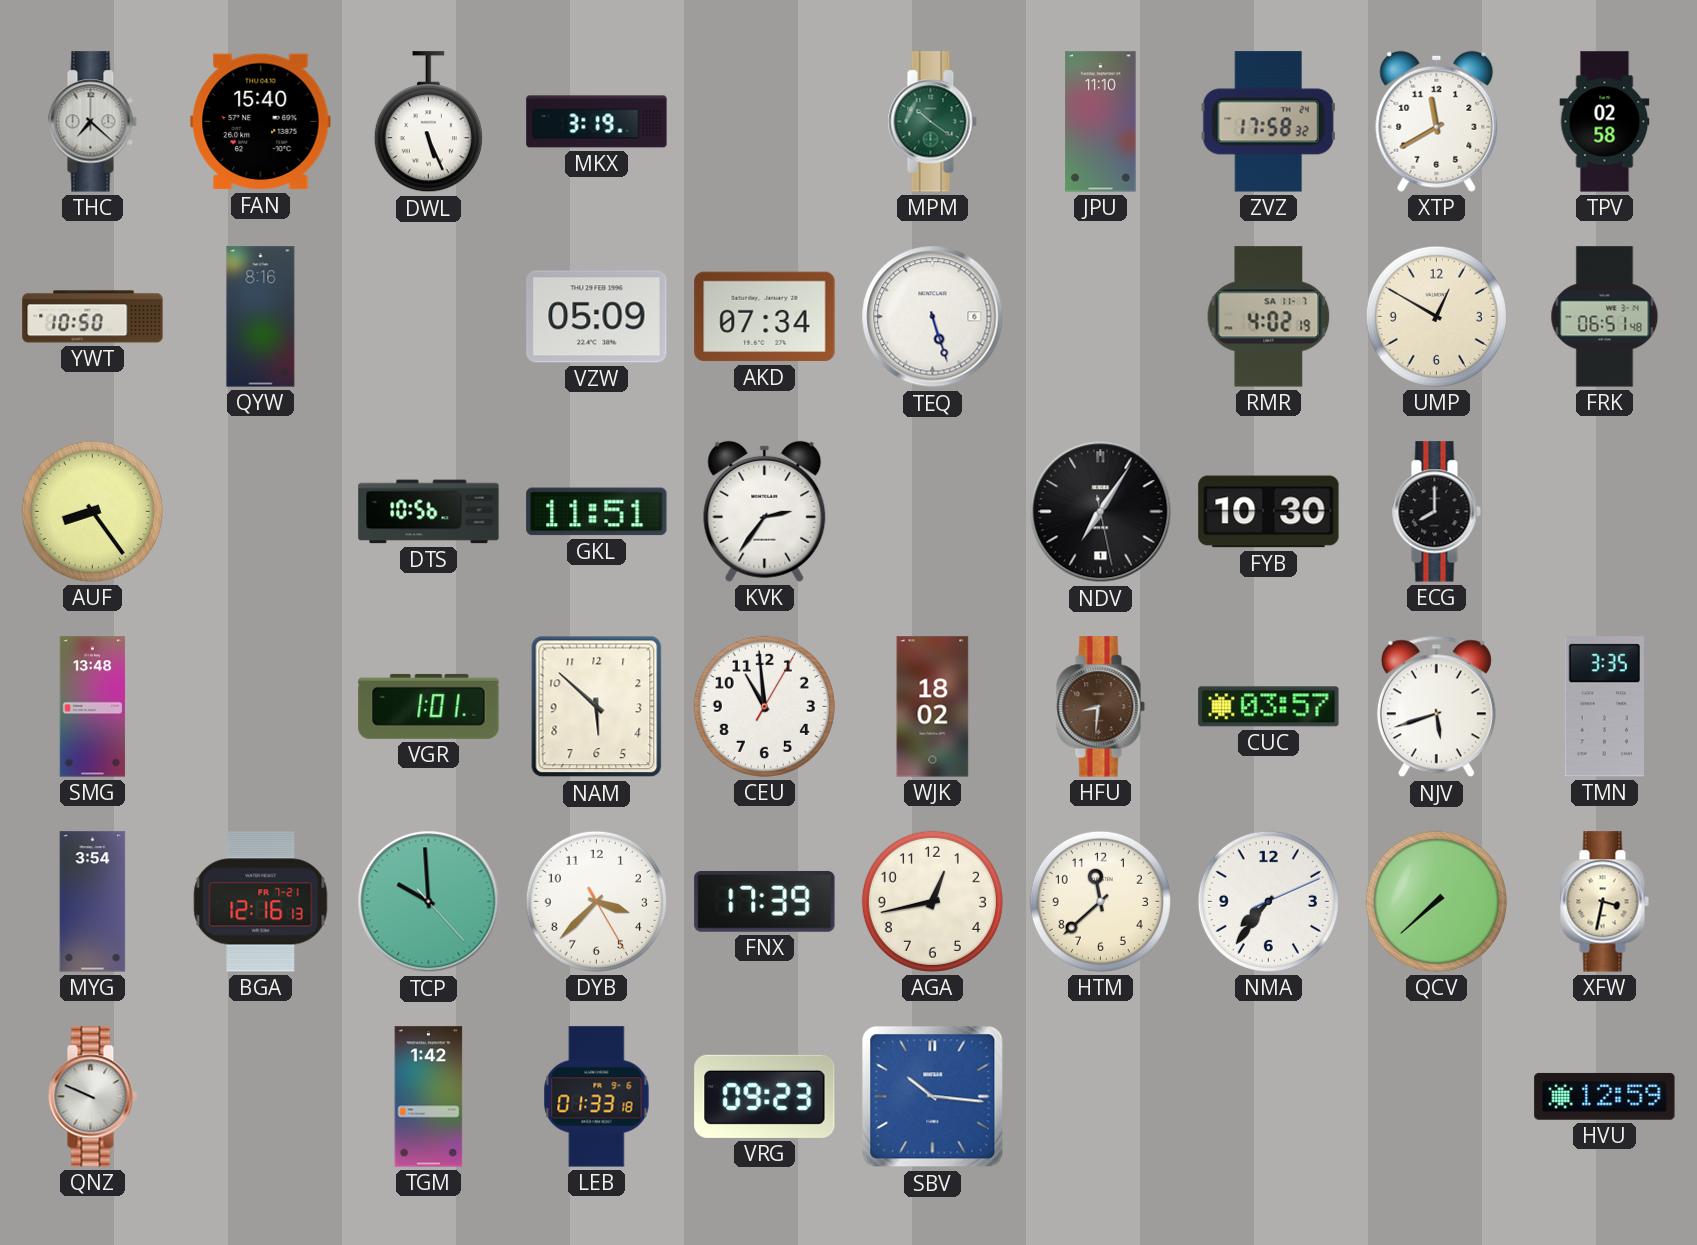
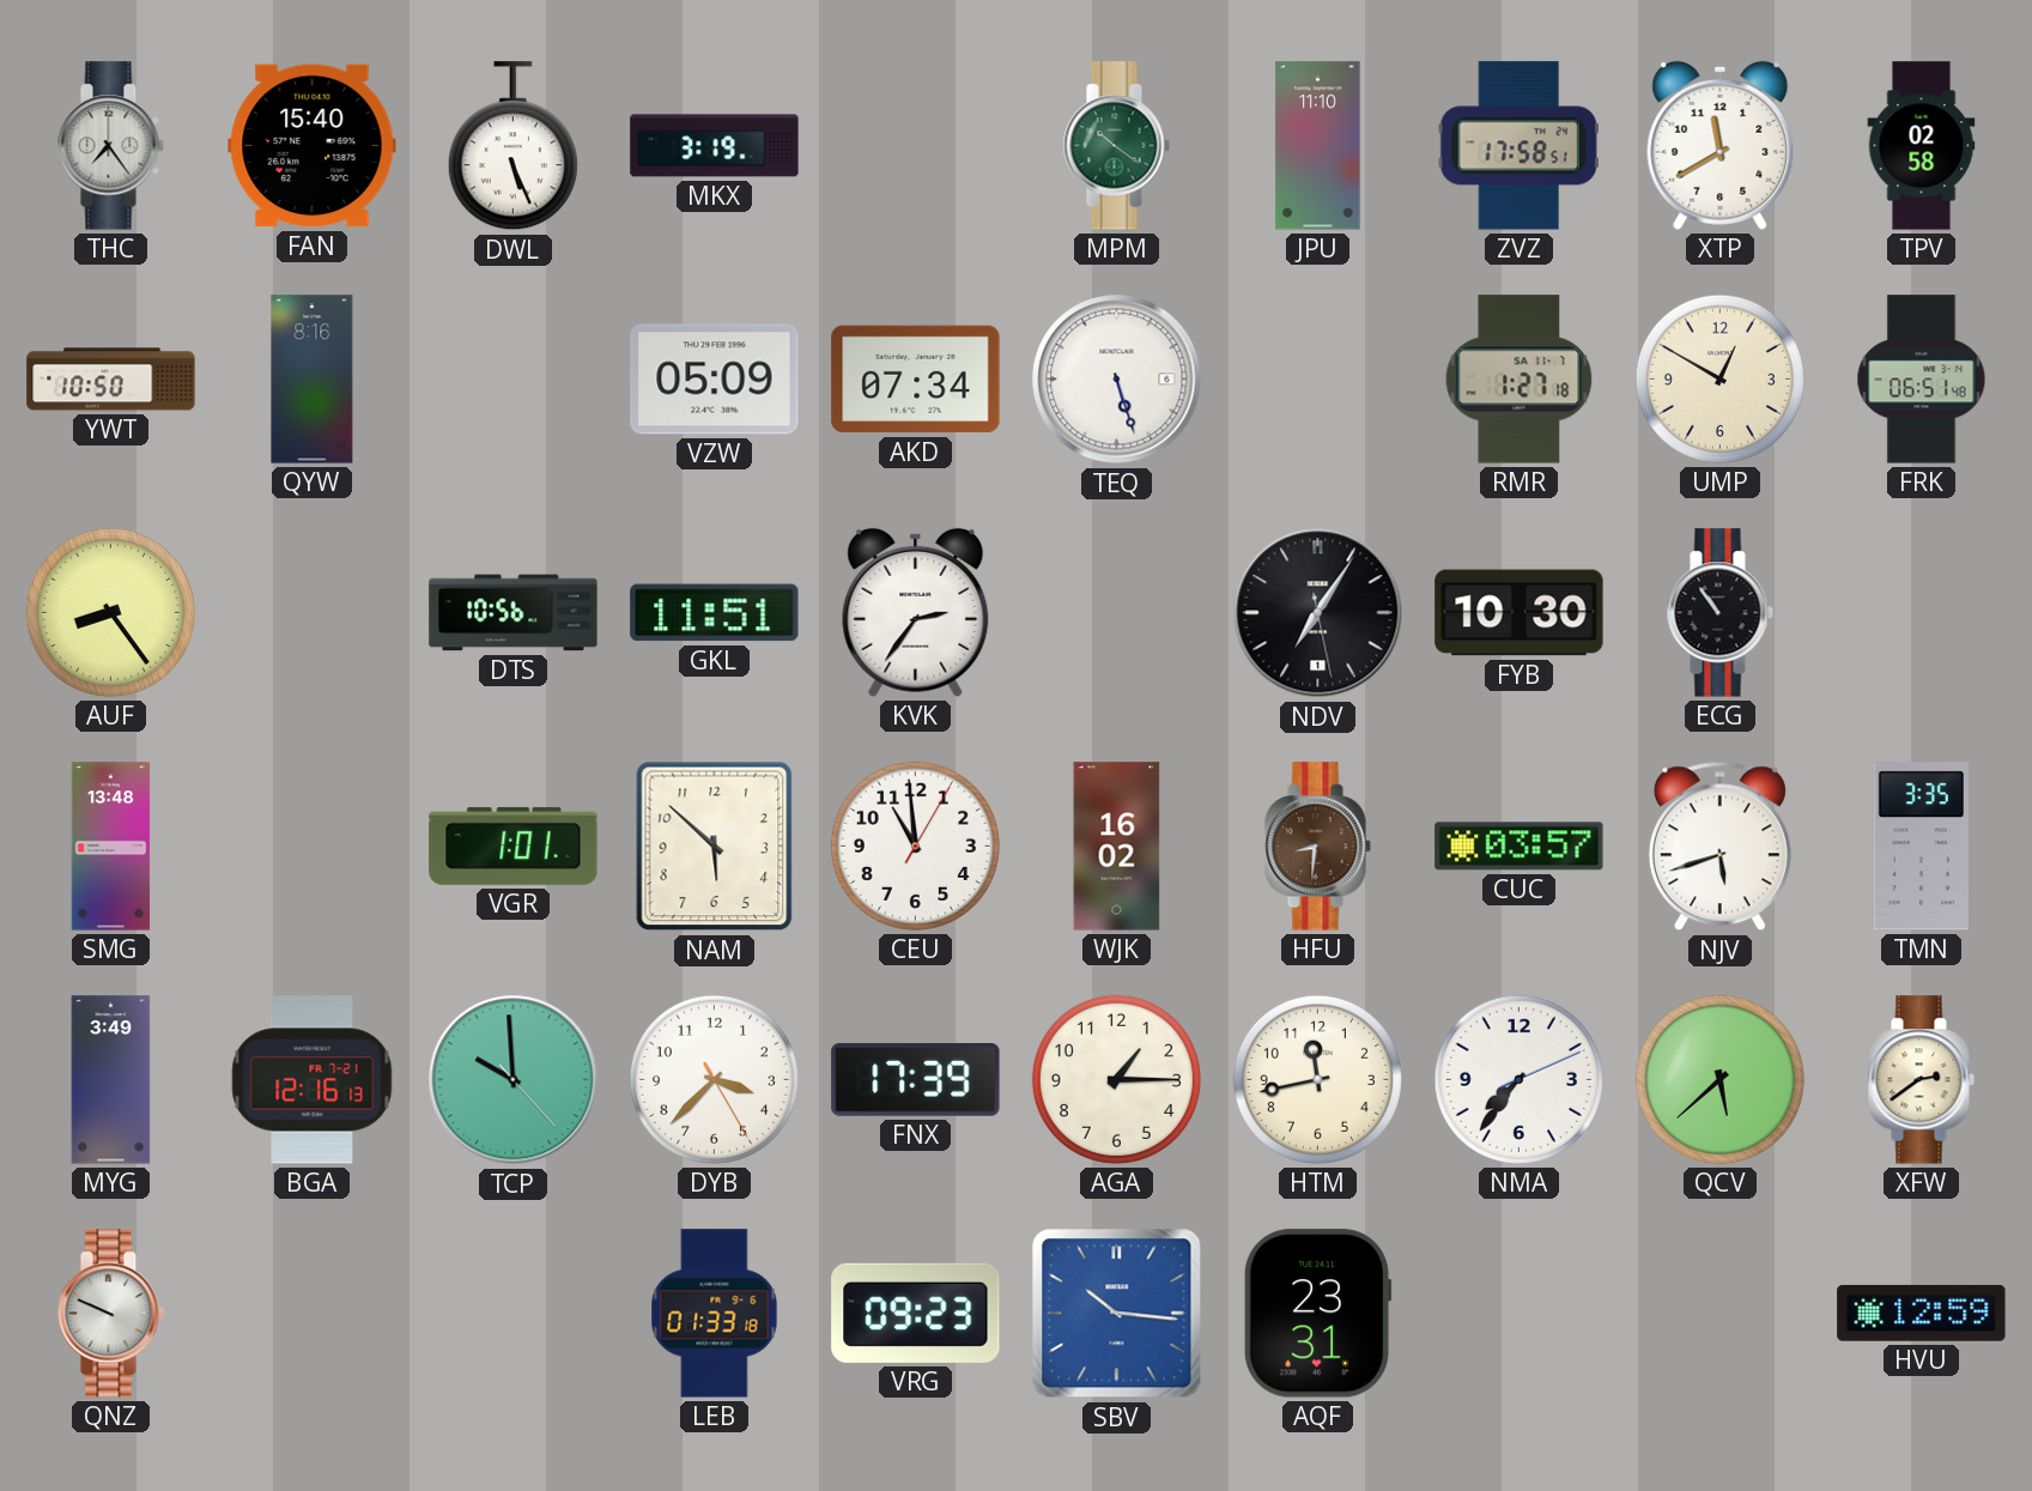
THC: 7:22 -> 7:24 (110, 146)
ZVZ: 17:58:32 -> 17:58:51 (1518, 146)
RMR: 4:02 -> 1:27 (1520, 380)
ECG: 8:00 -> 10:54 (1719, 613)
WJK: 18:02 -> 16:02 (1117, 847)
MYG: 3:54 -> 3:49 (111, 1080)
AGA: 12:43 -> 1:15 (1116, 1079)
HTM: 11:38 -> 11:43 (1317, 1079)
QCV: 7:38 -> 5:38 (1719, 1079)
XFW: 3:32 -> 2:39 (1921, 1080)
TGM: 1:42 -> none (429, 1097)
AQF: none -> 23:31 (1317, 1314)
